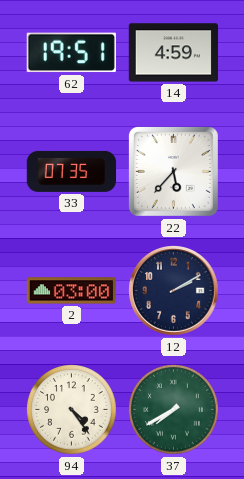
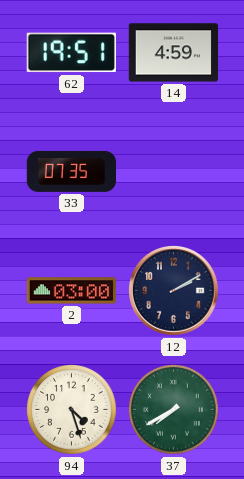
22: 5:37 -> none (173, 171)
94: 4:24 -> 4:27 (72, 410)
